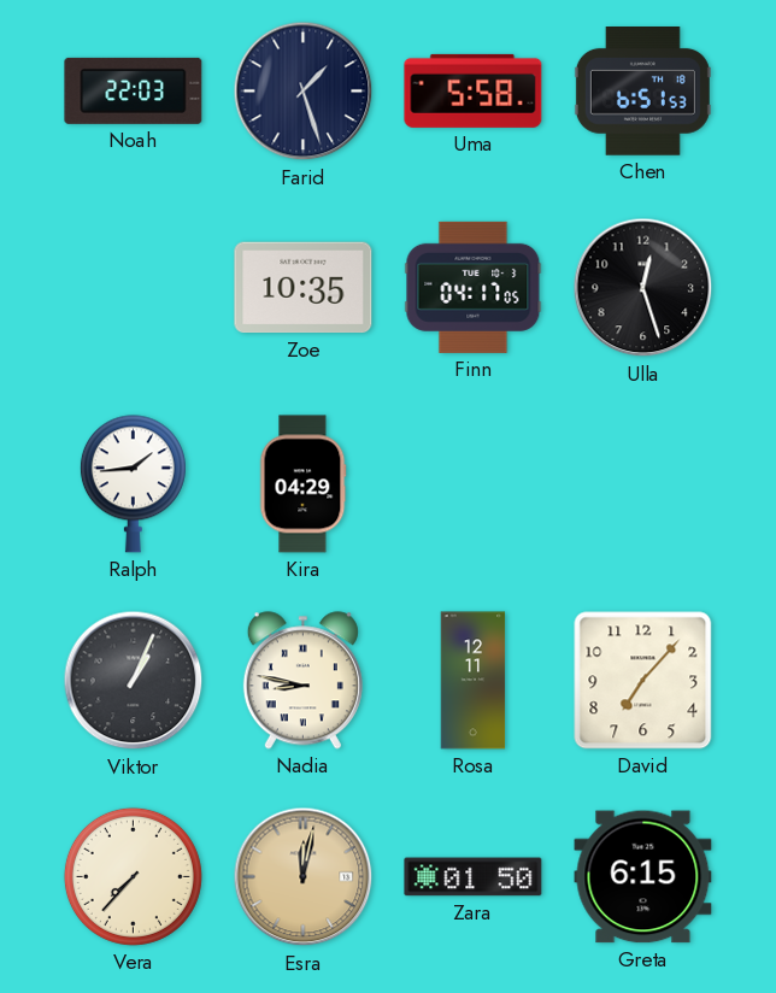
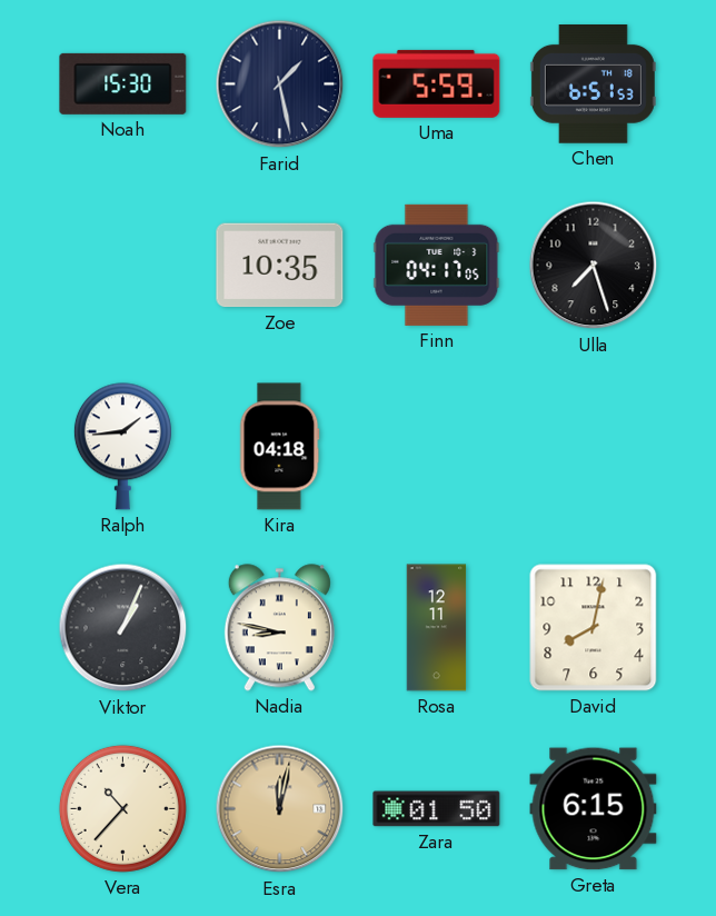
Noah: 22:03 -> 15:30 (123, 83)
Farid: 1:27 -> 1:28 (280, 84)
Uma: 5:58 -> 5:59 (437, 83)
Ulla: 12:27 -> 7:27 (594, 266)
Kira: 04:29 -> 04:18 (280, 447)
David: 7:07 -> 8:02 (594, 628)
Vera: 7:37 -> 10:37 (122, 808)
